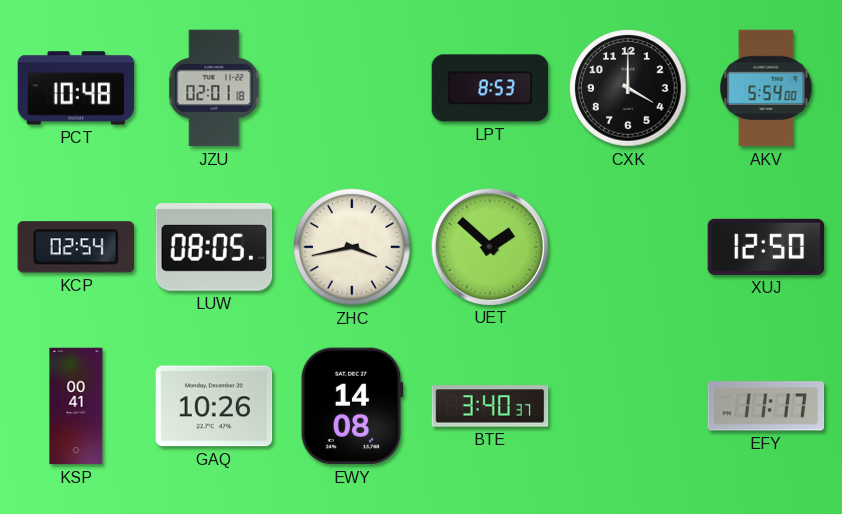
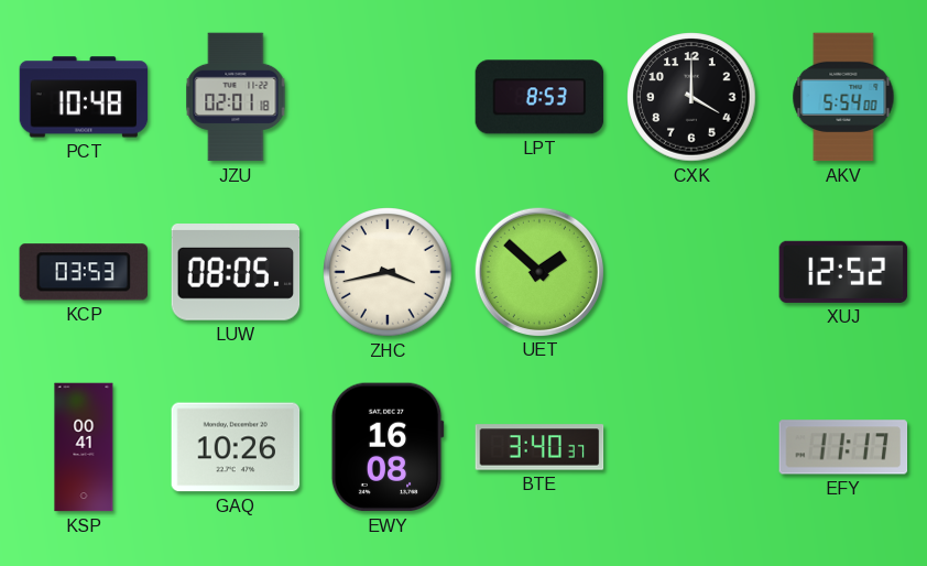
KCP: 02:54 -> 03:53 (83, 272)
XUJ: 12:50 -> 12:52 (843, 272)
EWY: 14:08 -> 16:08 (388, 447)
